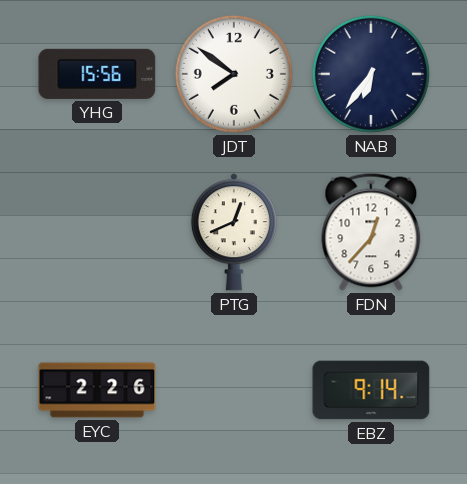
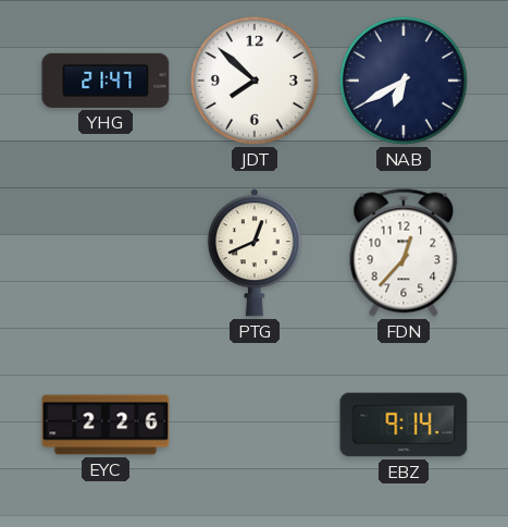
YHG: 15:56 -> 21:47 (106, 81)
JDT: 7:51 -> 7:52 (255, 81)
NAB: 6:36 -> 6:40 (404, 81)
